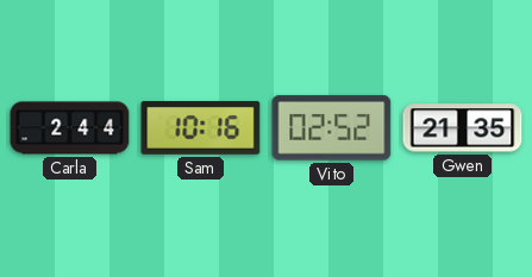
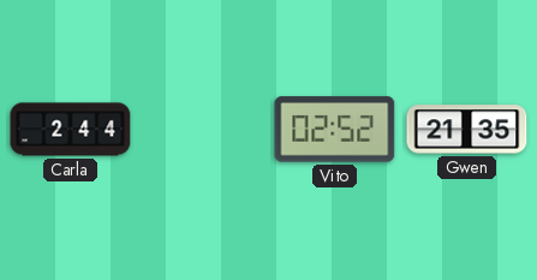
Sam: 10:16 -> none (201, 128)
